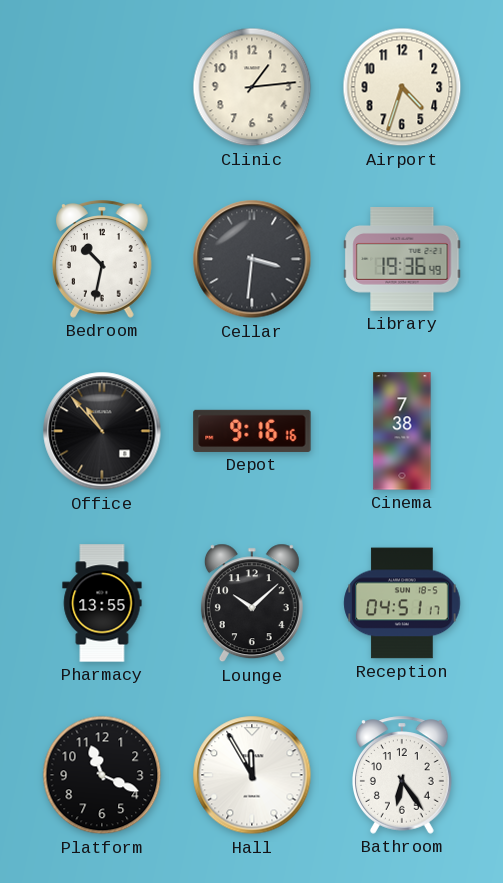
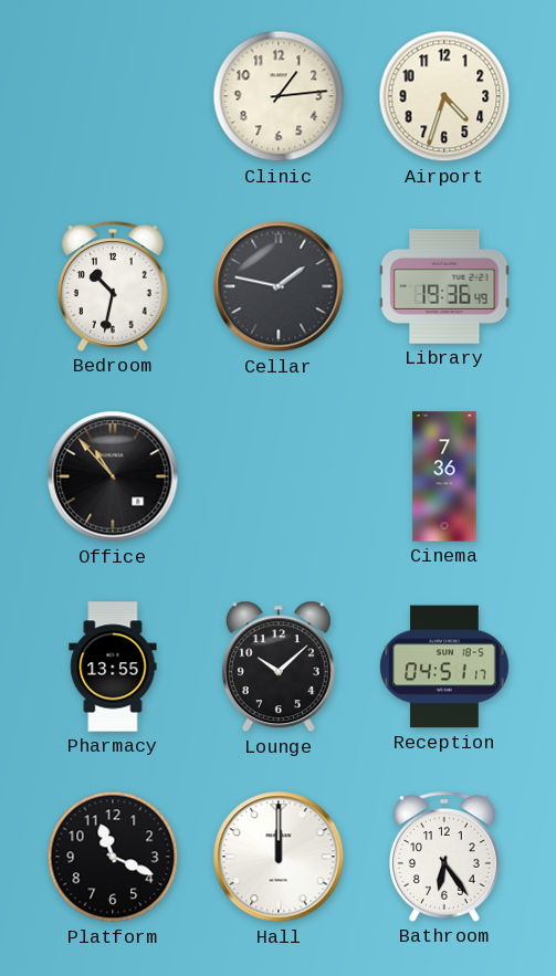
Cellar: 3:31 -> 1:47 (279, 286)
Depot: 9:16 -> none (252, 431)
Cinema: 7:38 -> 7:36 (444, 476)
Hall: 11:55 -> 12:00 (279, 857)
